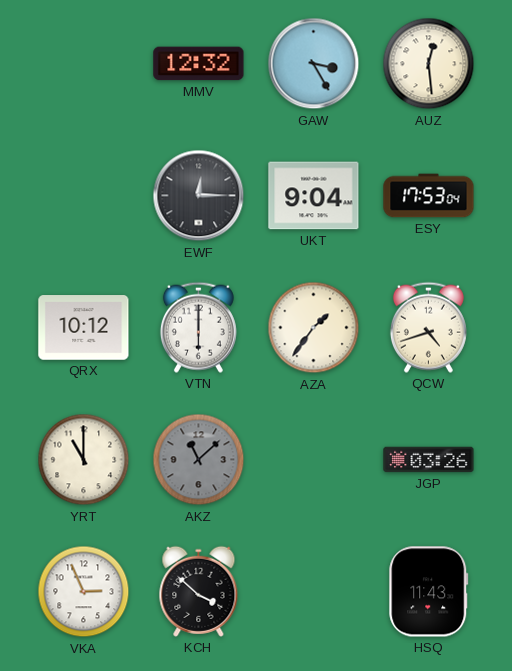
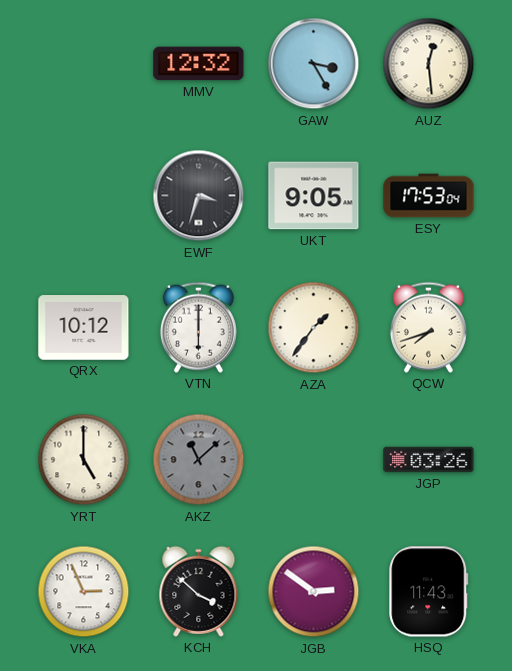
EWF: 12:15 -> 3:33 (199, 196)
UKT: 9:04 -> 9:05 (314, 196)
QCW: 4:42 -> 7:42 (428, 327)
YRT: 11:00 -> 5:00 (84, 460)
JGB: none -> 2:51 (314, 592)
